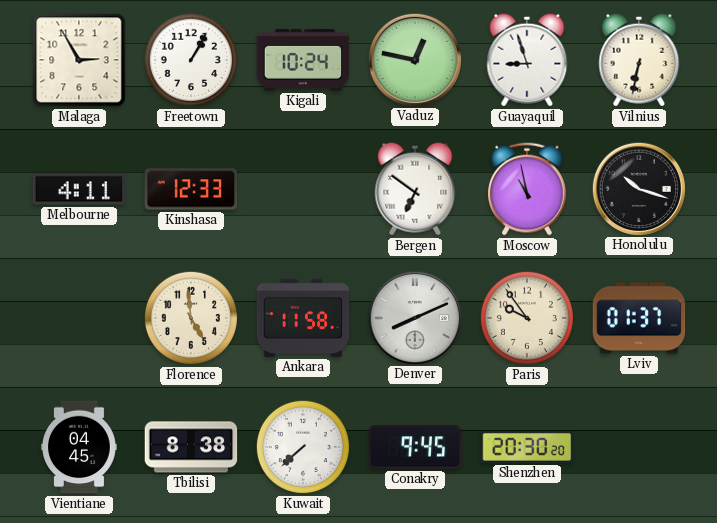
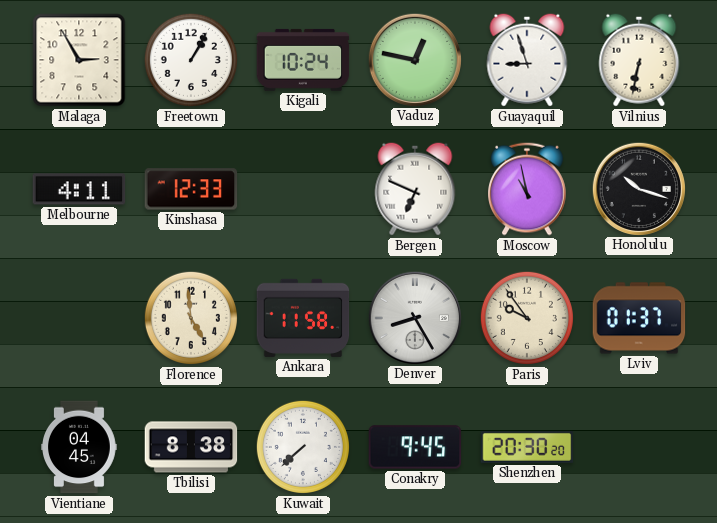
Bergen: 6:51 -> 6:49 (415, 189)
Denver: 8:11 -> 8:25 (414, 317)
